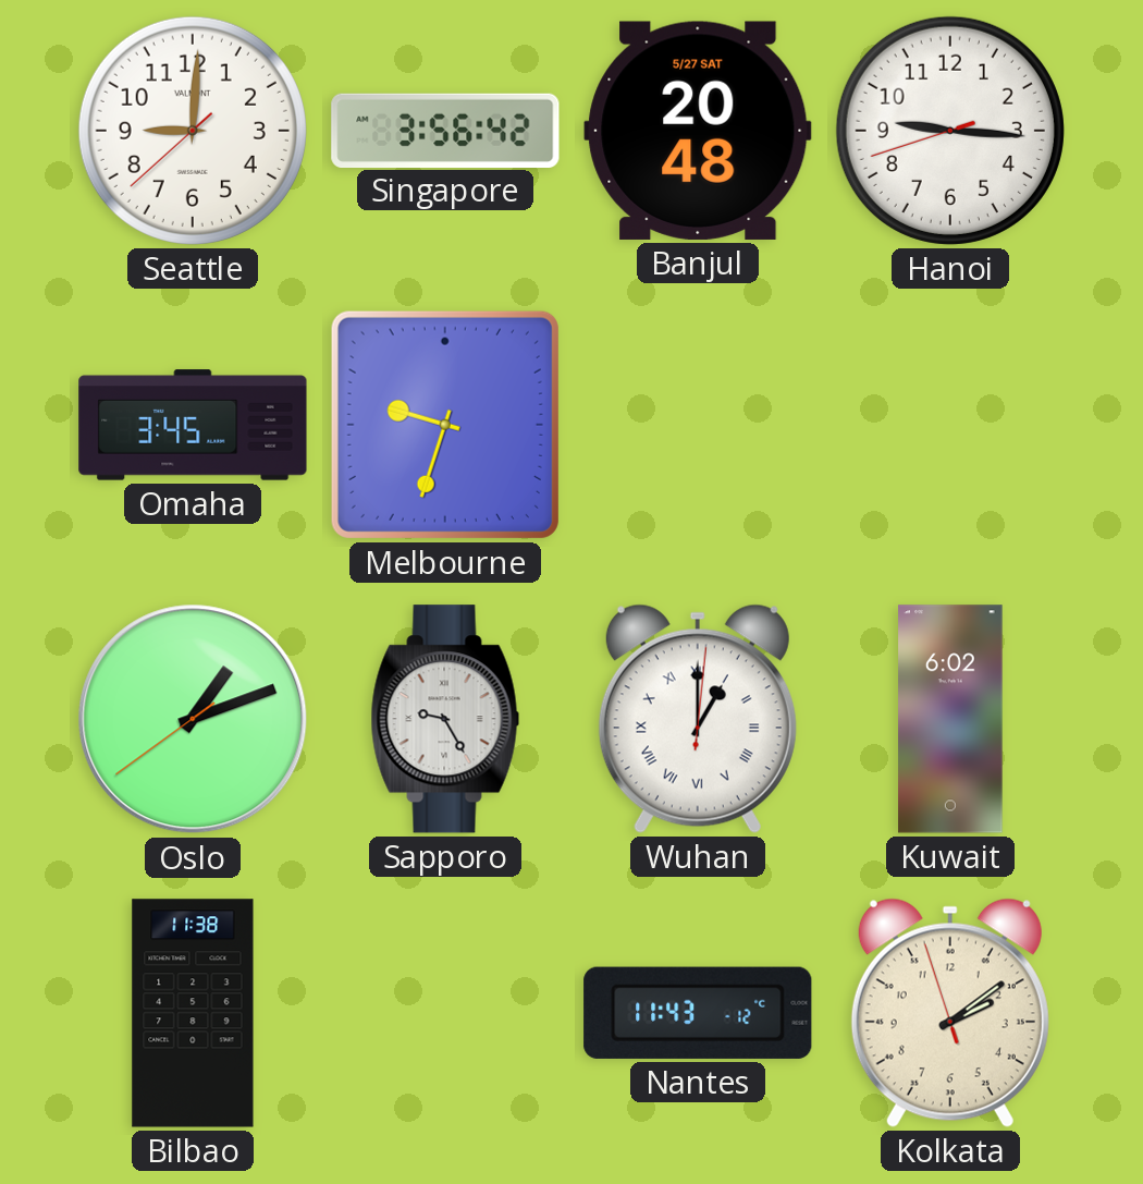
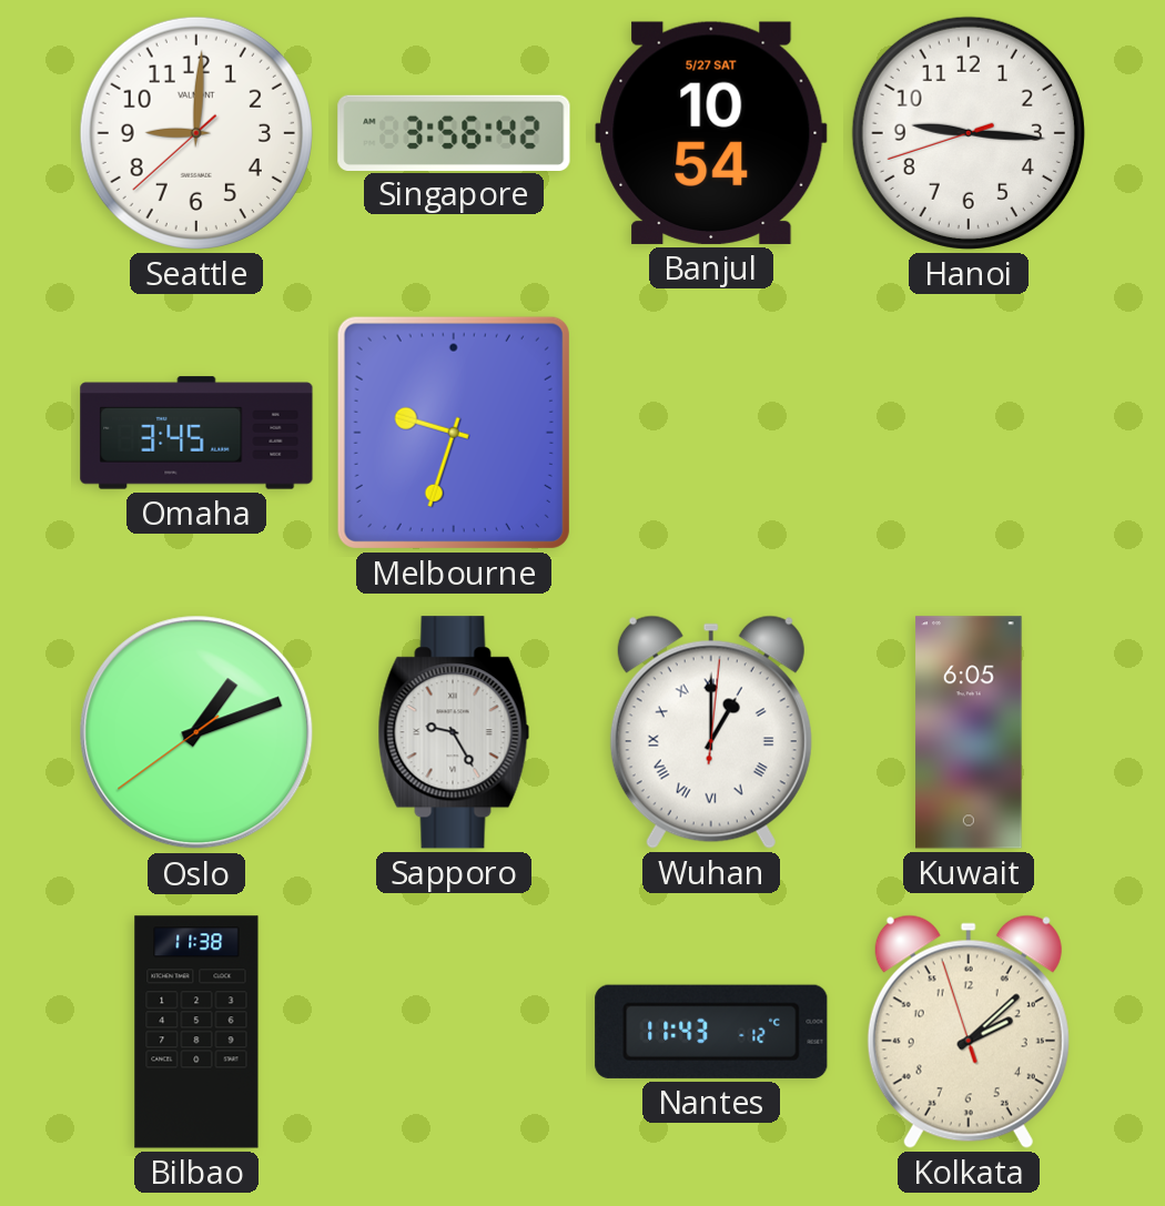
Banjul: 20:48 -> 10:54 (711, 133)
Kuwait: 6:02 -> 6:05 (969, 732)
Kolkata: 2:08 -> 2:07 (969, 1032)
